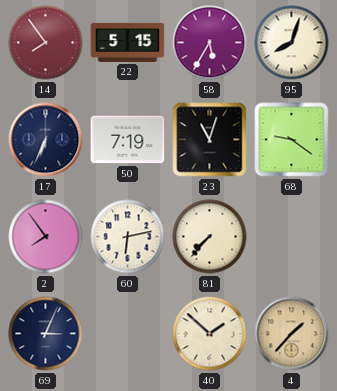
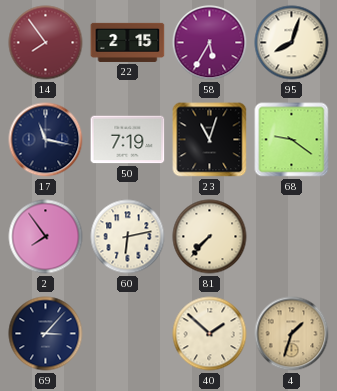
22: 5:15 -> 2:15 (128, 42)
17: 6:34 -> 11:17 (46, 140)
69: 3:04 -> 3:07 (46, 334)
4: 1:37 -> 1:33 (292, 334)
